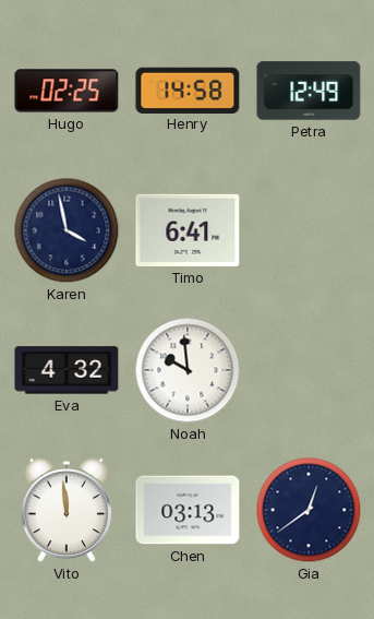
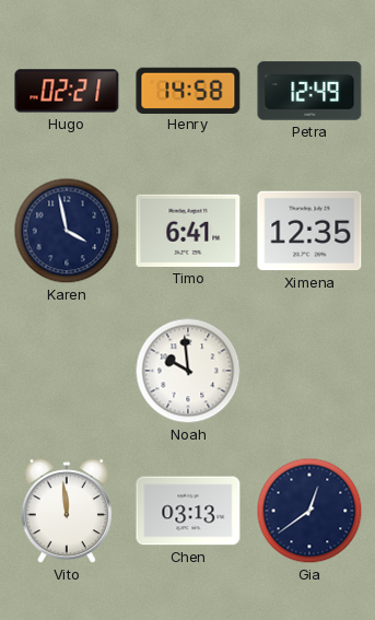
Hugo: 02:25 -> 02:21 (67, 91)
Ximena: none -> 12:35 (309, 231)
Eva: 4:32 -> none (67, 370)
